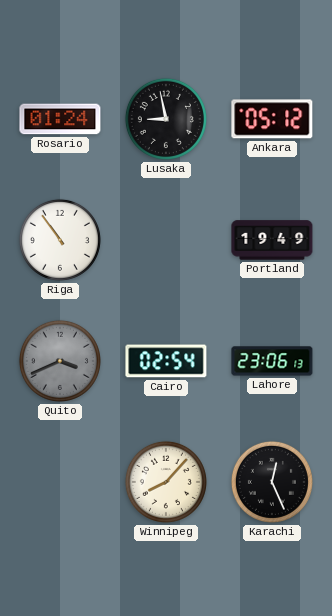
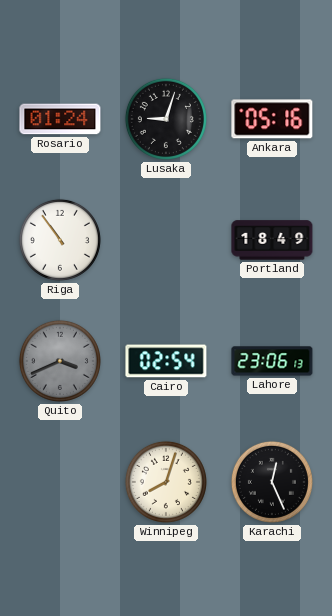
Lusaka: 8:58 -> 9:03 (166, 119)
Ankara: 05:12 -> 05:16 (272, 119)
Portland: 19:49 -> 18:49 (272, 240)
Winnipeg: 8:07 -> 8:03 (166, 482)
